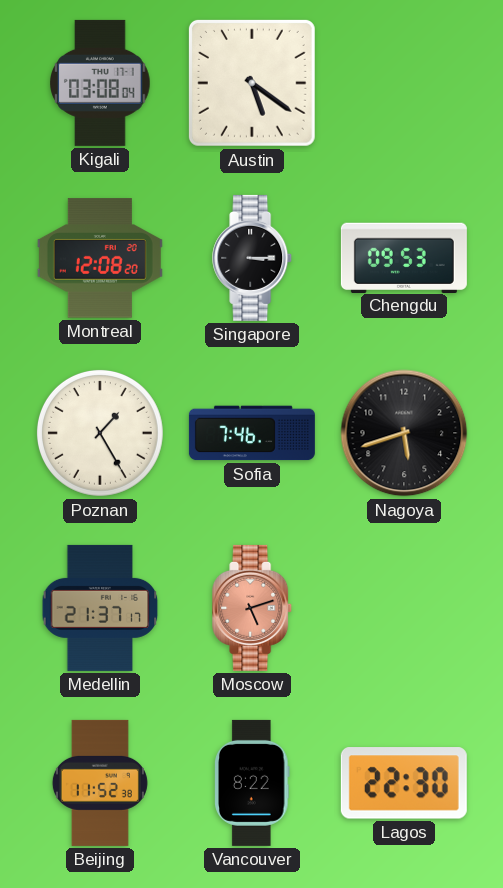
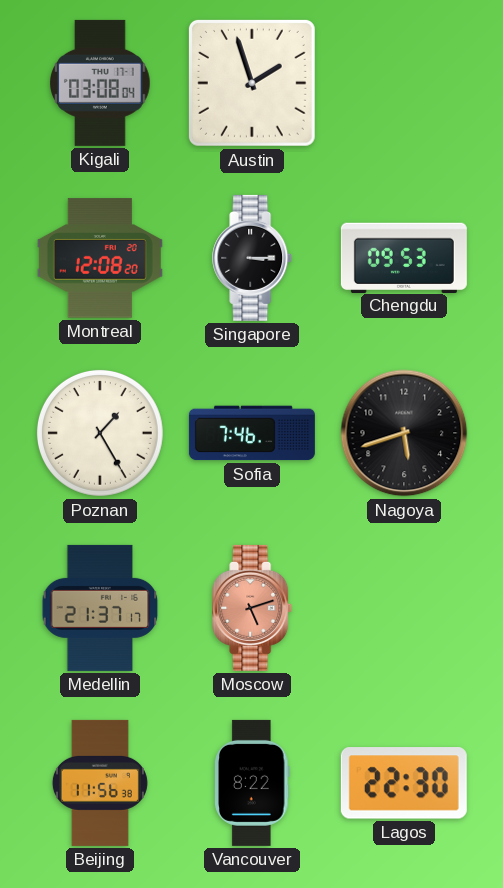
Austin: 5:21 -> 1:57 (252, 83)
Beijing: 11:52 -> 11:56 (100, 783)
